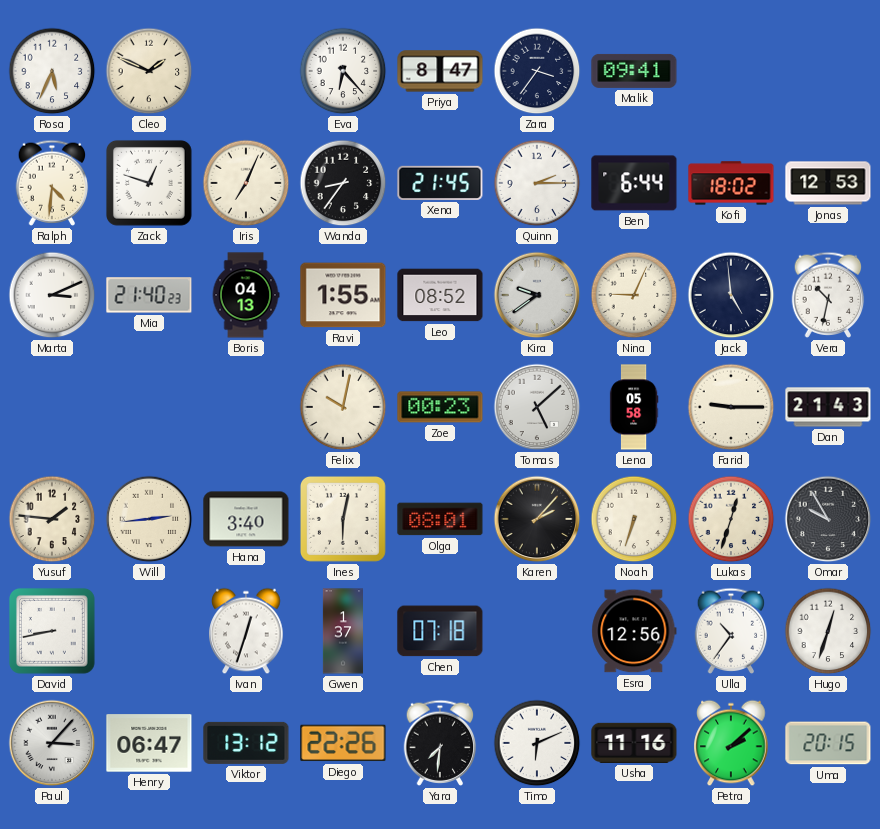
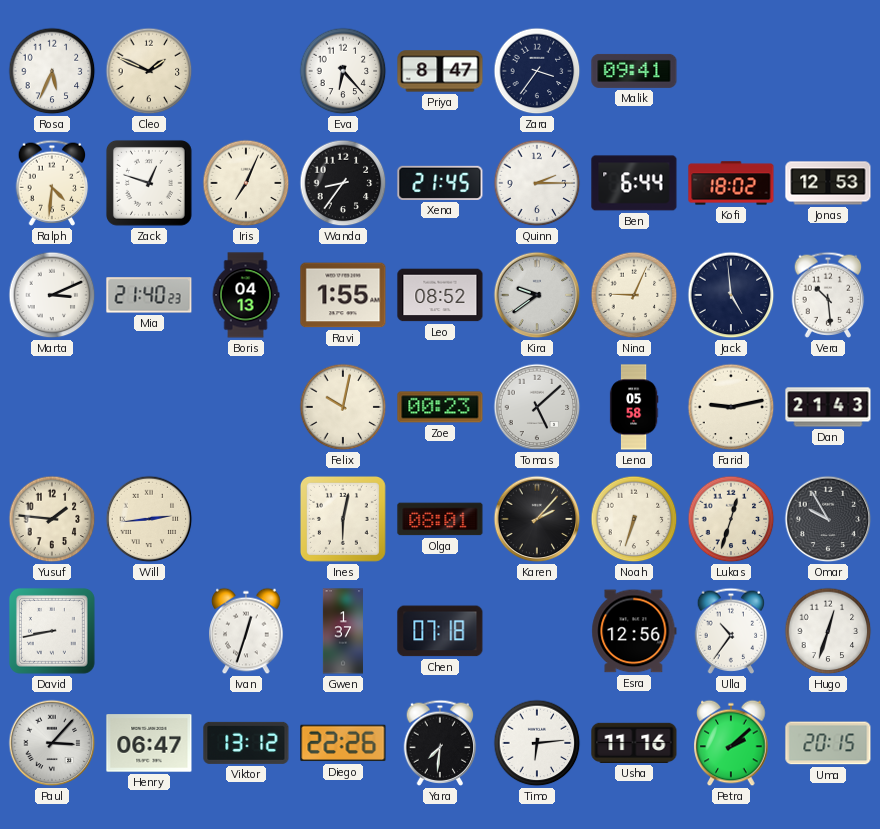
Vera: 10:32 -> 10:29 (828, 295)
Farid: 9:15 -> 9:13 (731, 407)
Hana: 3:40 -> none (246, 519)
Timo: 6:11 -> 6:14 (537, 743)
